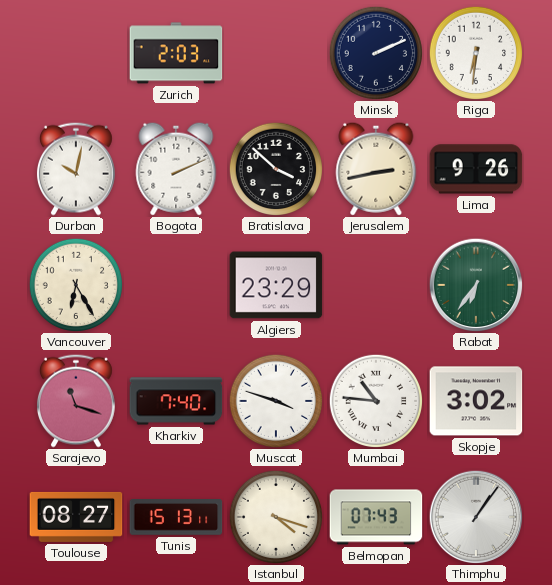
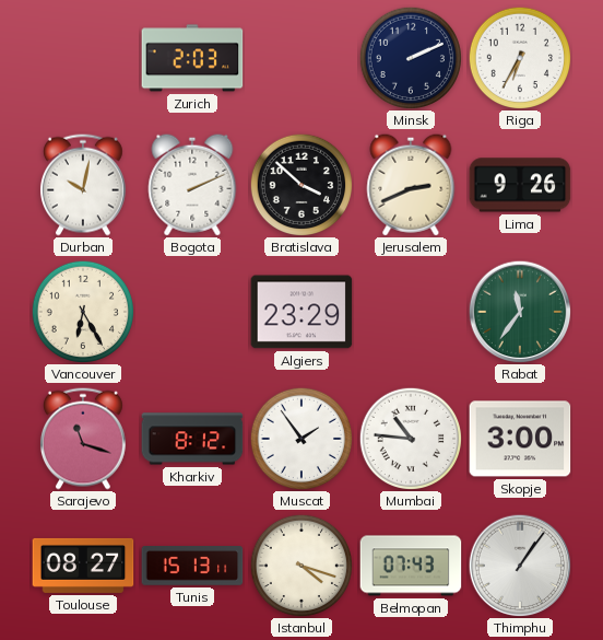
Riga: 6:31 -> 6:35 (519, 57)
Jerusalem: 2:43 -> 2:41 (411, 185)
Rabat: 6:36 -> 11:36 (520, 312)
Kharkiv: 7:40 -> 8:12 (192, 439)
Muscat: 3:48 -> 1:54 (300, 438)
Skopje: 3:02 -> 3:00 (520, 439)
